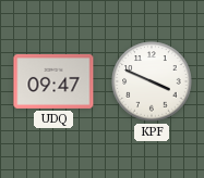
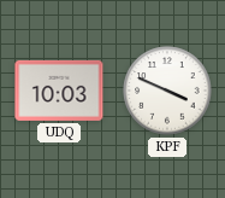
UDQ: 09:47 -> 10:03 (59, 91)
